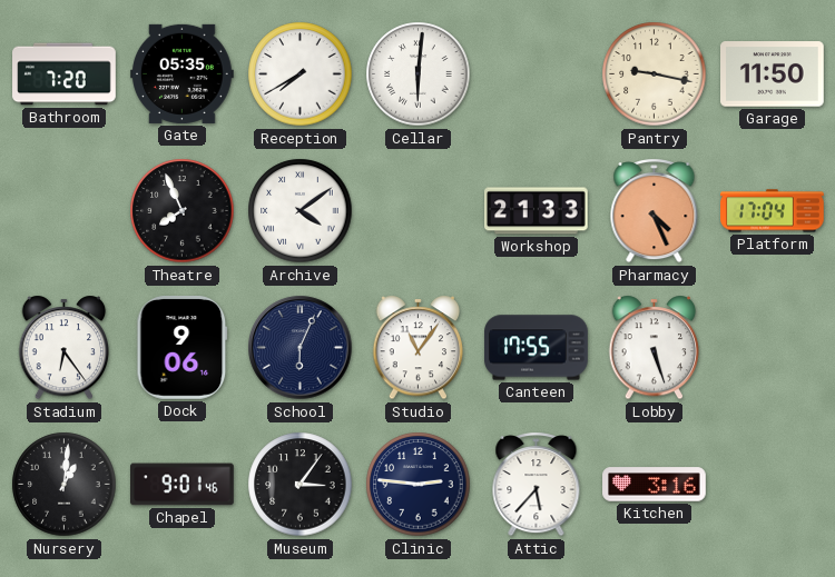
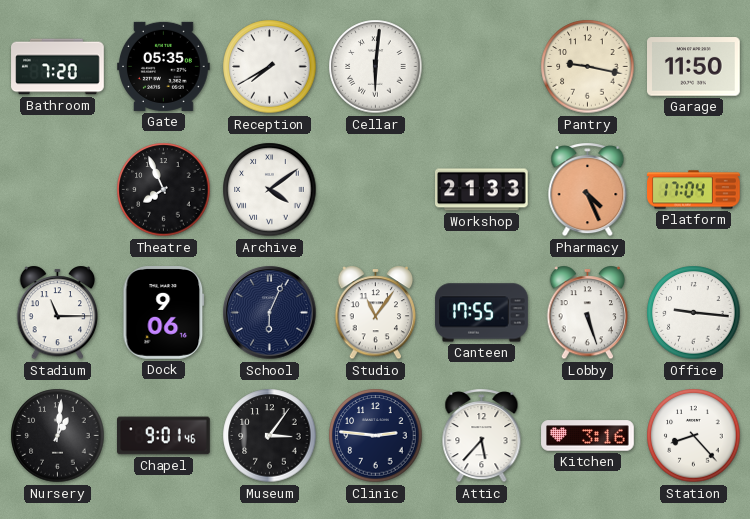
Stadium: 6:24 -> 11:15 (58, 313)
Office: none -> 9:16 (694, 313)
Station: none -> 8:23 (694, 436)
